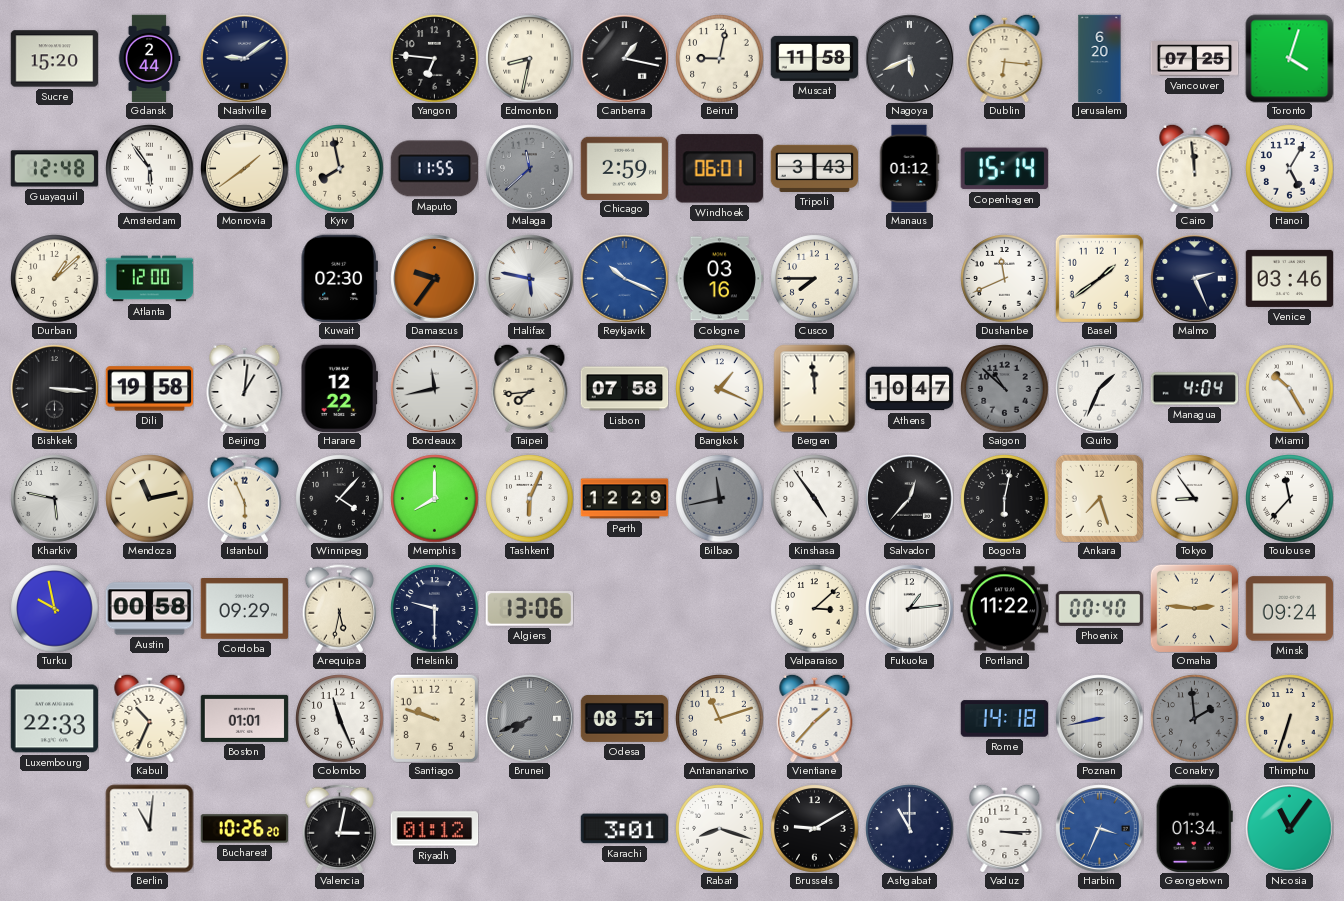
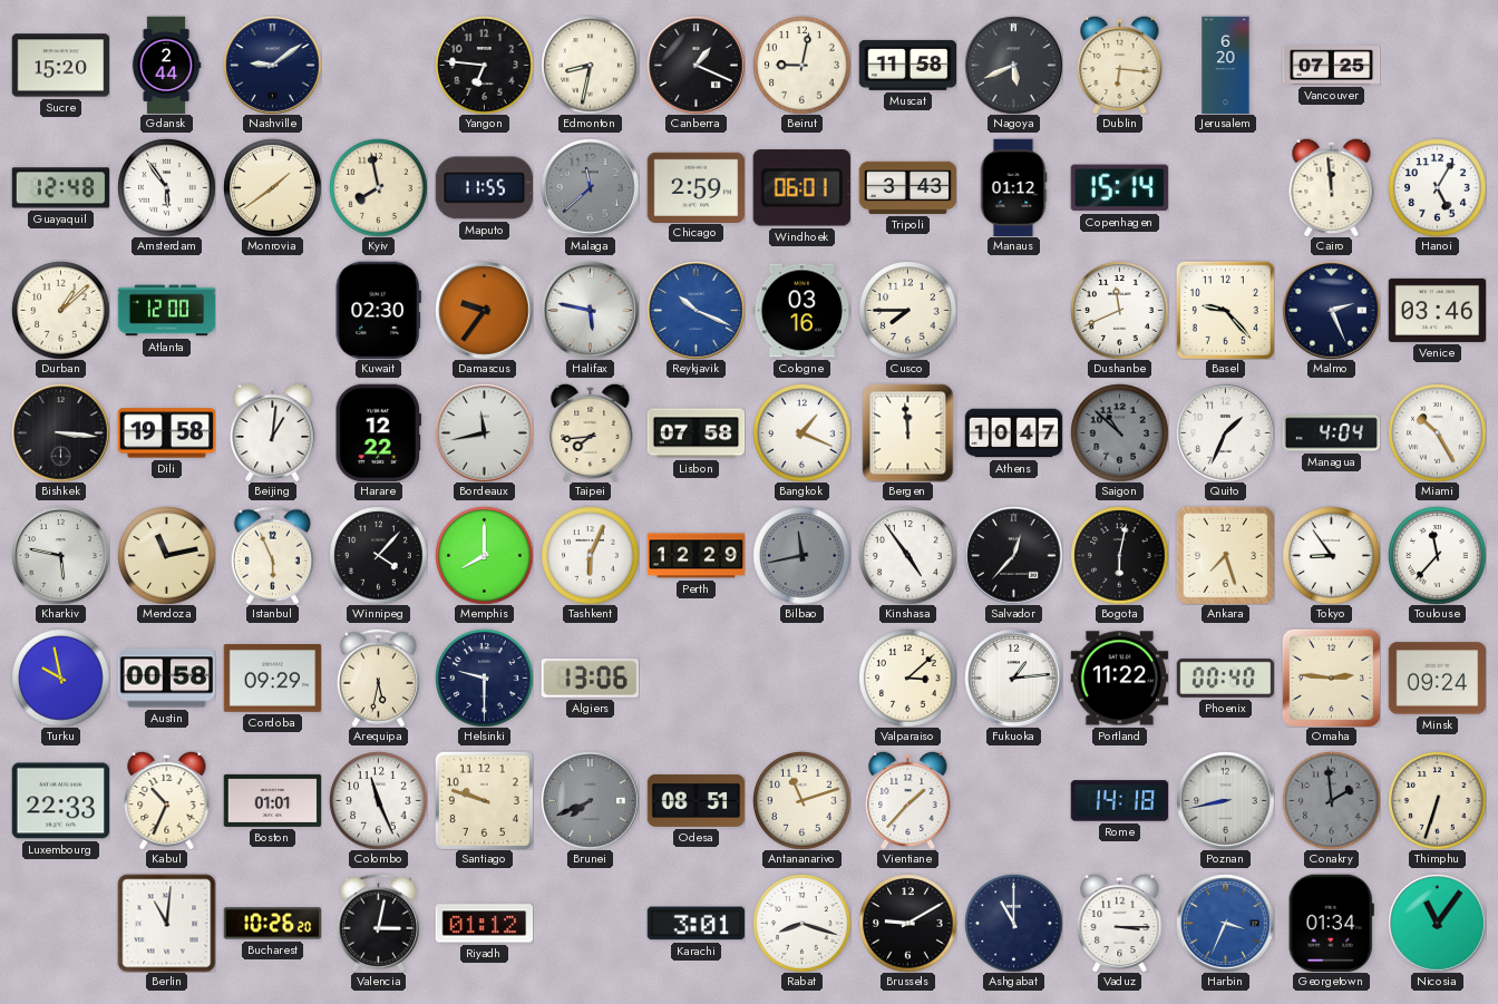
Canberra: 1:17 -> 1:19 (695, 65)
Toronto: 4:03 -> none (1289, 58)
Basel: 1:39 -> 9:23 (1225, 310)
